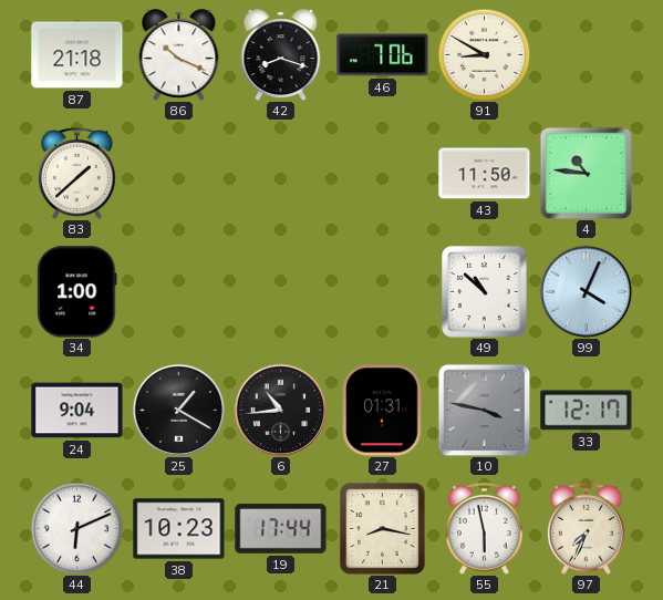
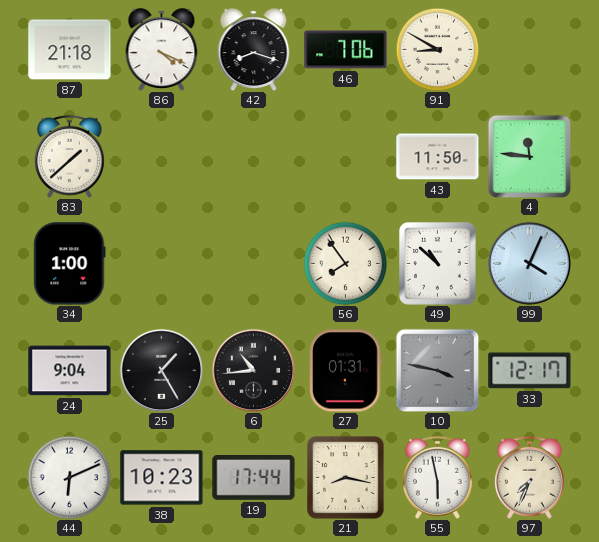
86: 10:19 -> 4:19 (162, 49)
4: 10:46 -> 11:46 (529, 156)
56: none -> 7:54 (345, 263)
25: 1:20 -> 1:25 (161, 370)
